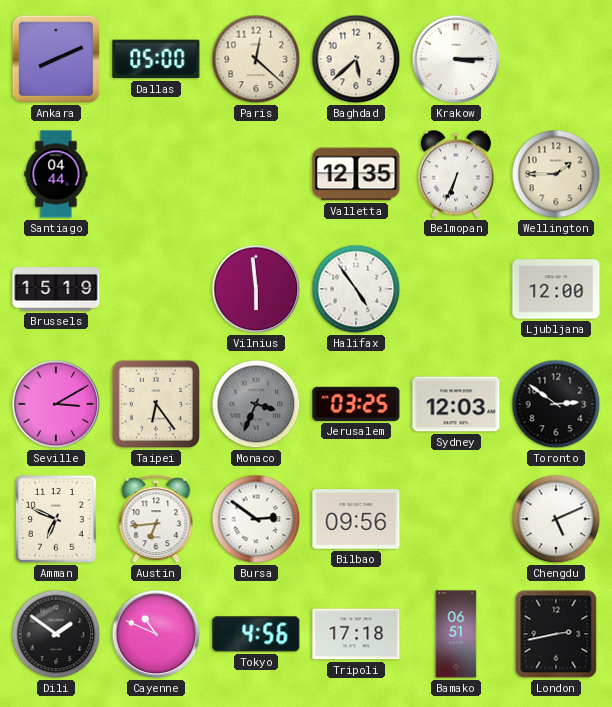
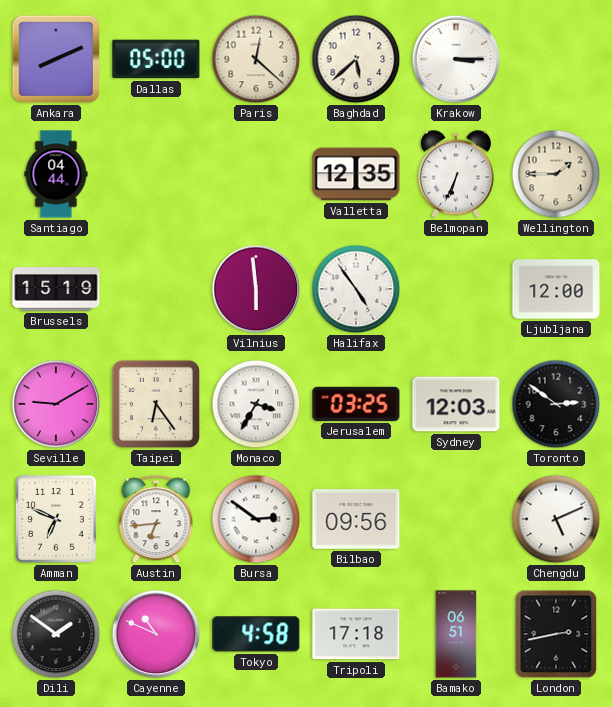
Seville: 3:10 -> 9:10 (56, 404)
Monaco: 3:34 -> 3:35 (256, 404)
Monaco dial: grey -> white (256, 404)
Tokyo: 4:56 -> 4:58 (256, 634)
